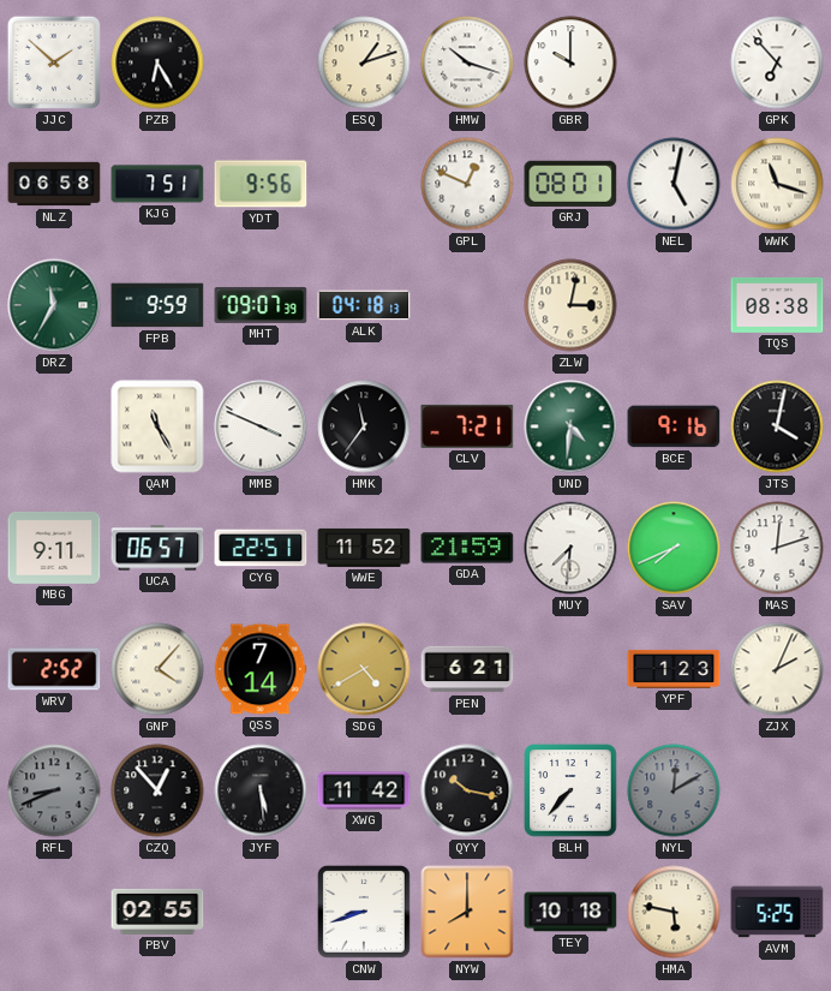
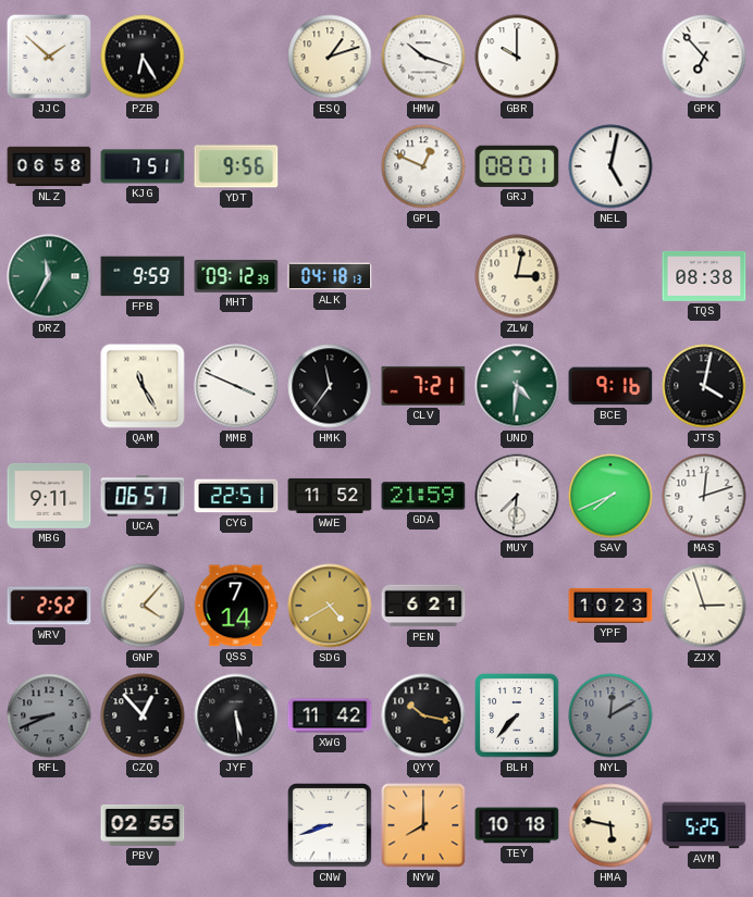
WWK: 11:18 -> none (777, 184)
MHT: 09:07 -> 09:12 (236, 276)
YPF: 1:23 -> 10:23 (610, 606)
ZJX: 2:04 -> 2:57 (704, 606)
